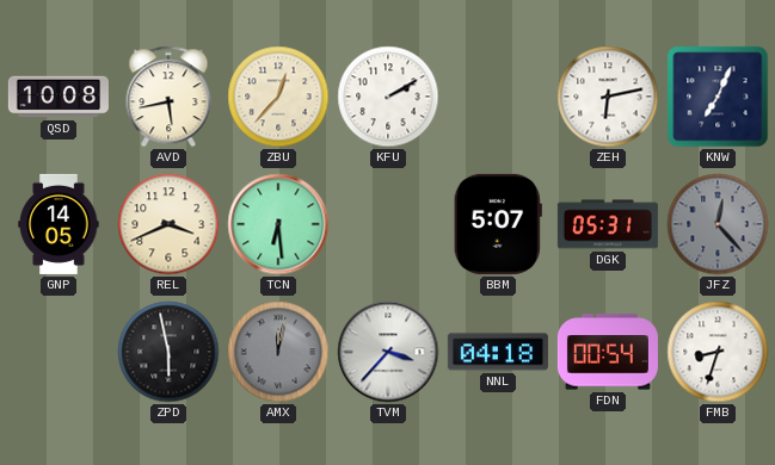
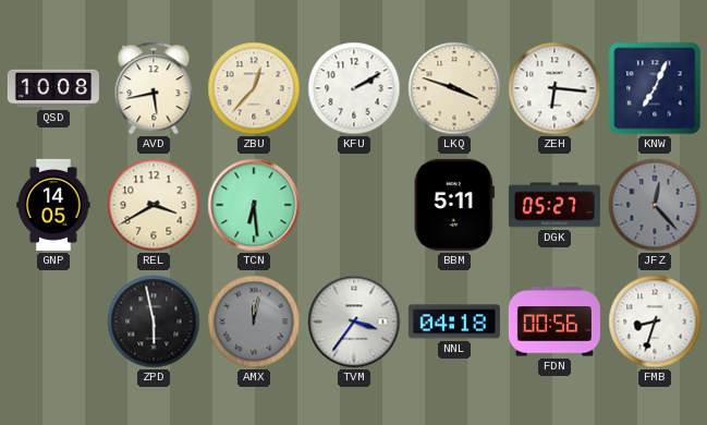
LKQ: none -> 3:48 (454, 88)
ZEH: 6:13 -> 6:16 (554, 88)
REL: 3:41 -> 3:40 (154, 205)
BBM: 5:07 -> 5:11 (454, 205)
DGK: 05:31 -> 05:27 (554, 205)
TVM: 3:37 -> 3:36 (354, 321)
FDN: 00:54 -> 00:56 (554, 321)
